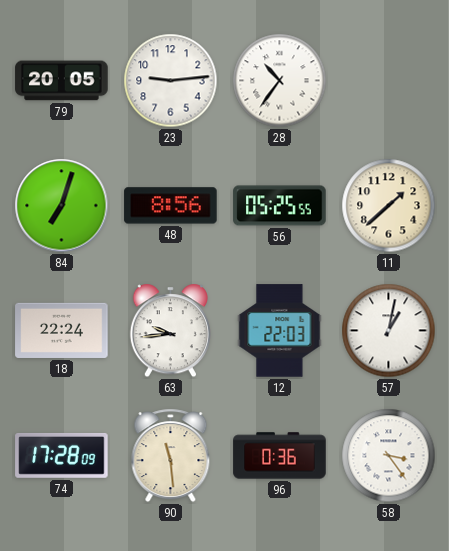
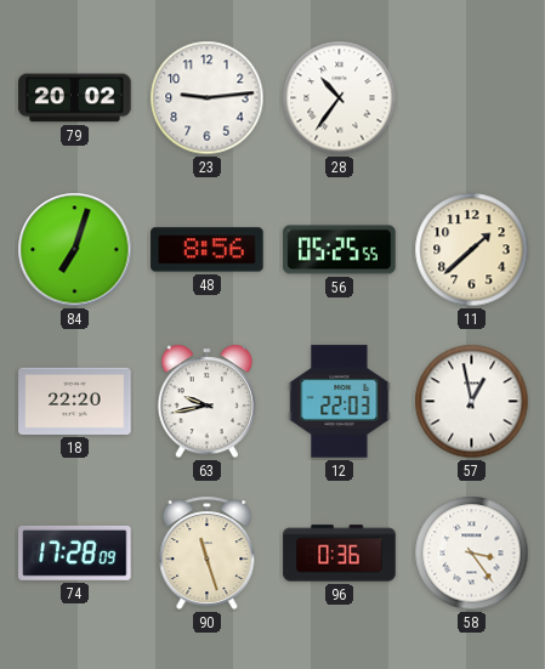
79: 20:05 -> 20:02 (75, 98)
18: 22:24 -> 22:20 (75, 401)
63: 9:44 -> 9:43 (206, 402)
57: 1:02 -> 12:58 (472, 402)
90: 11:29 -> 11:27 (208, 554)
